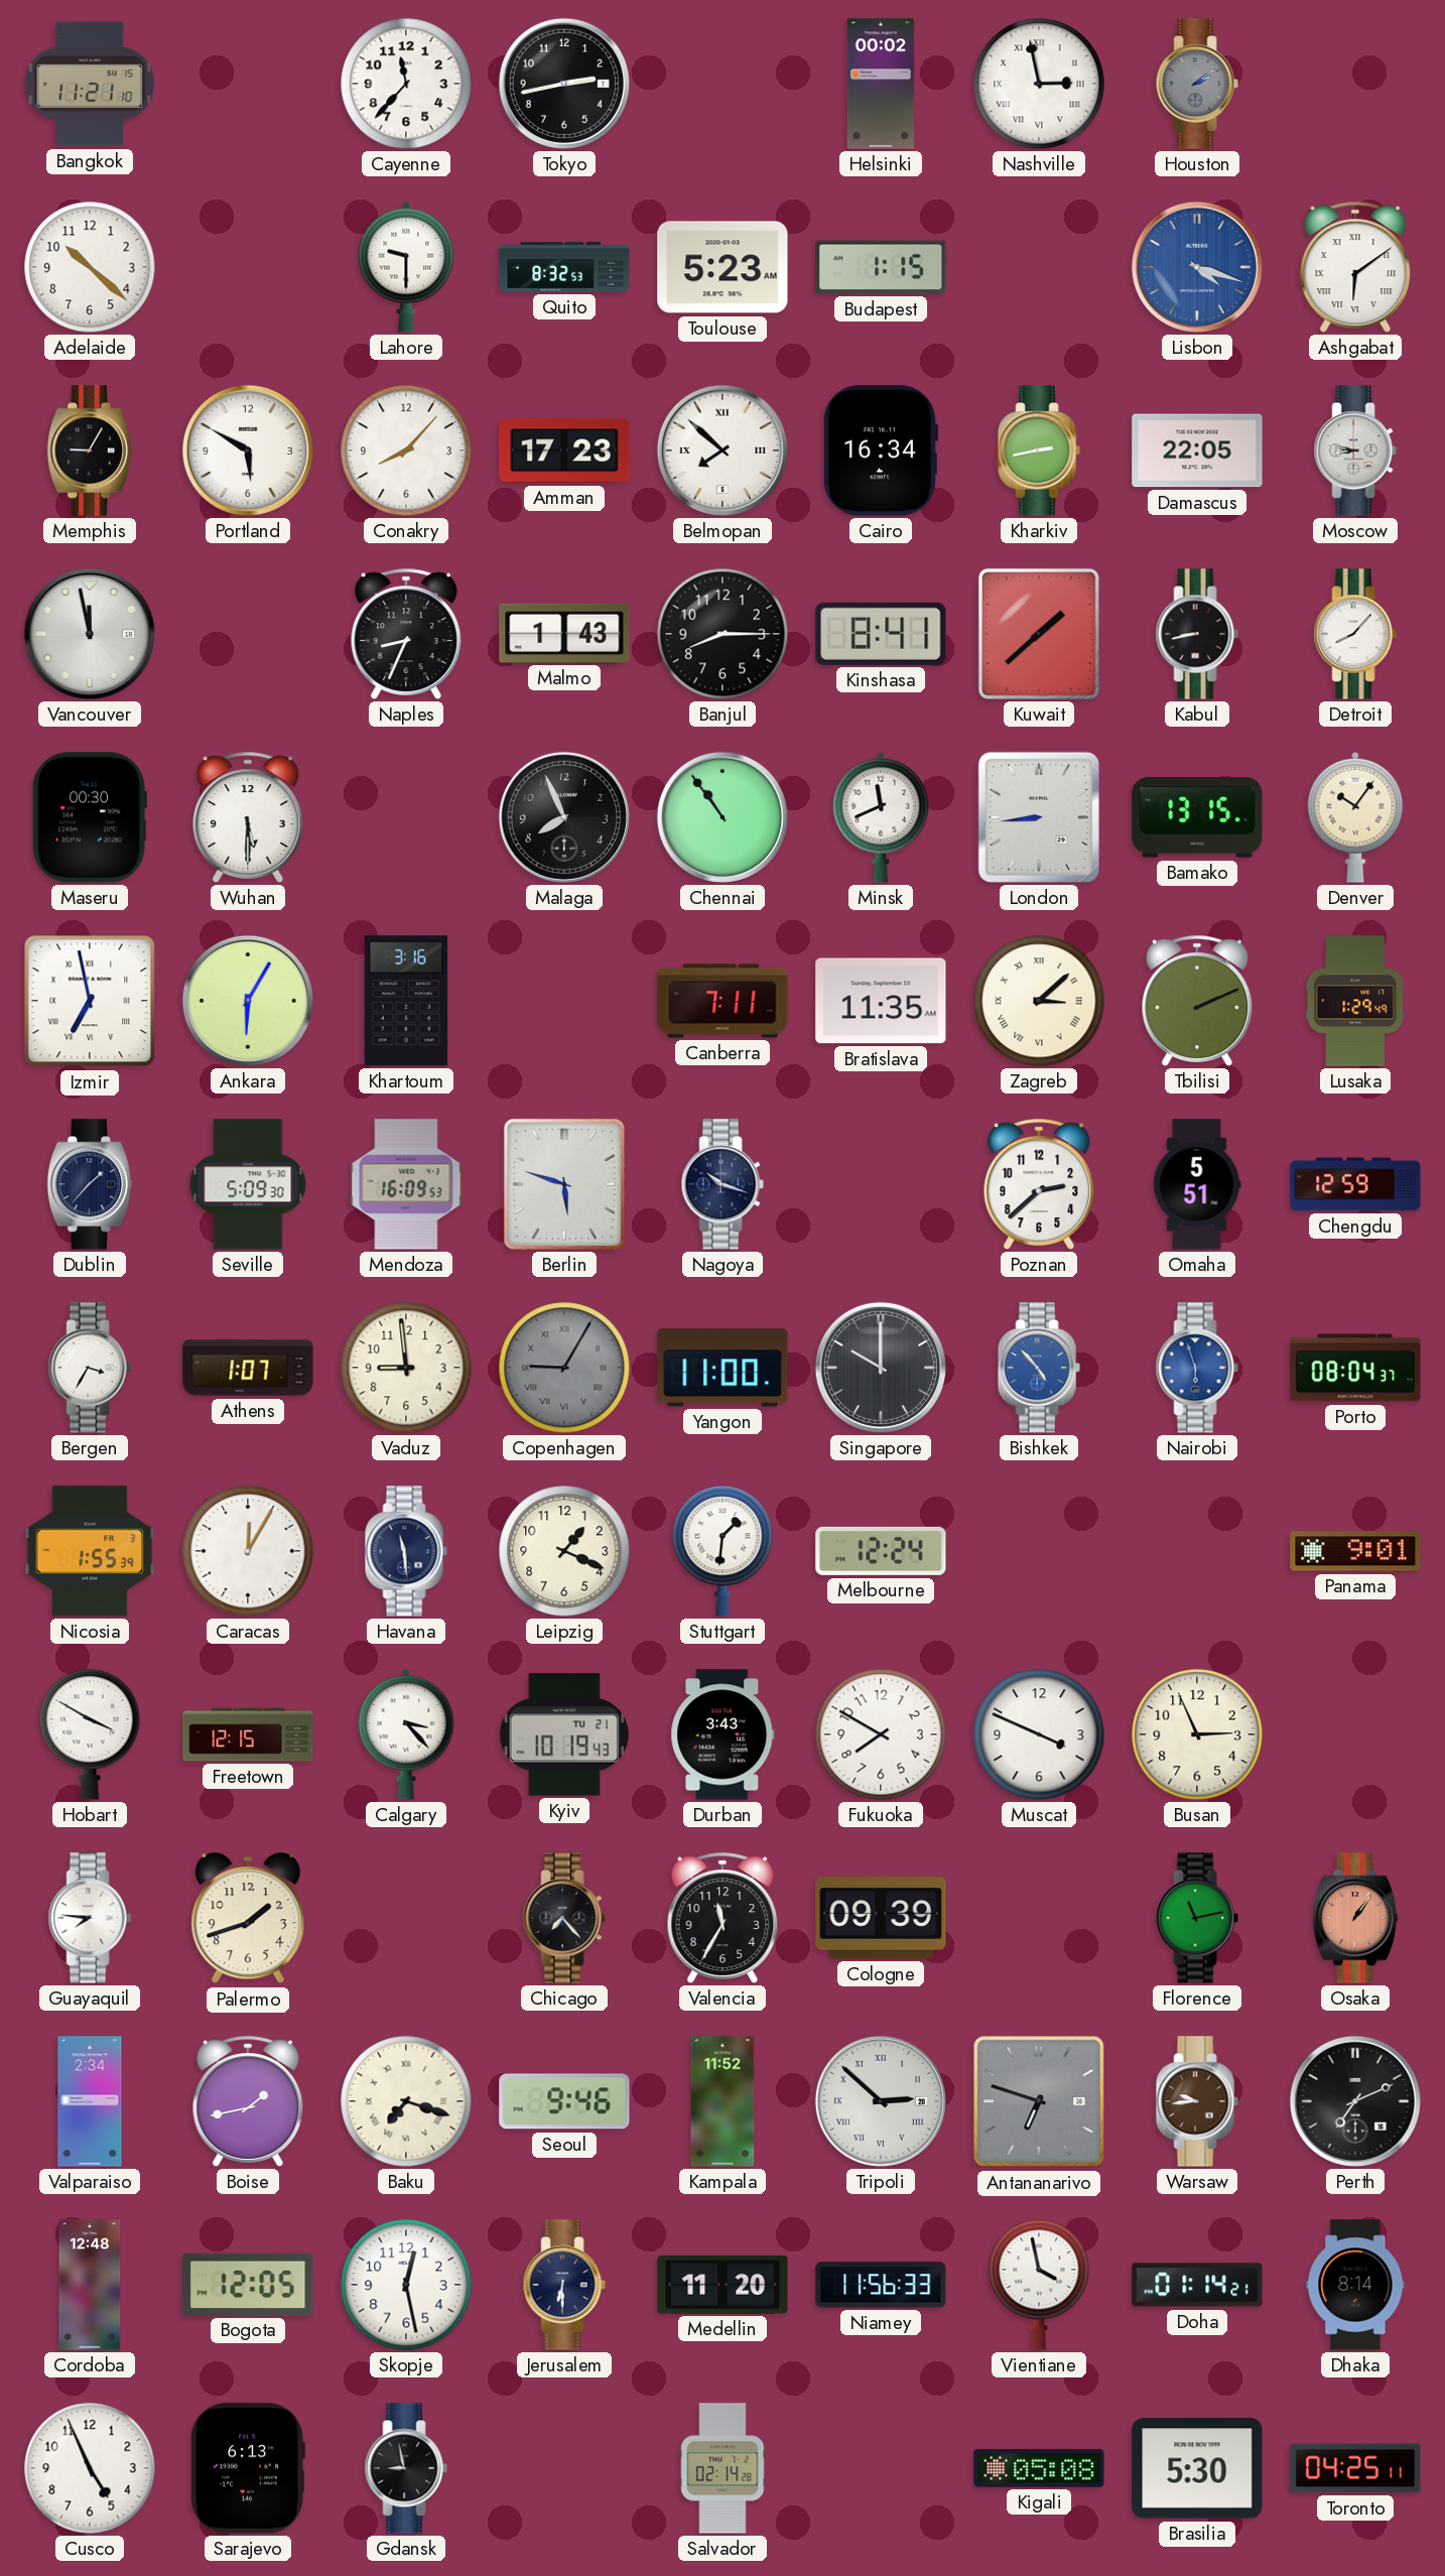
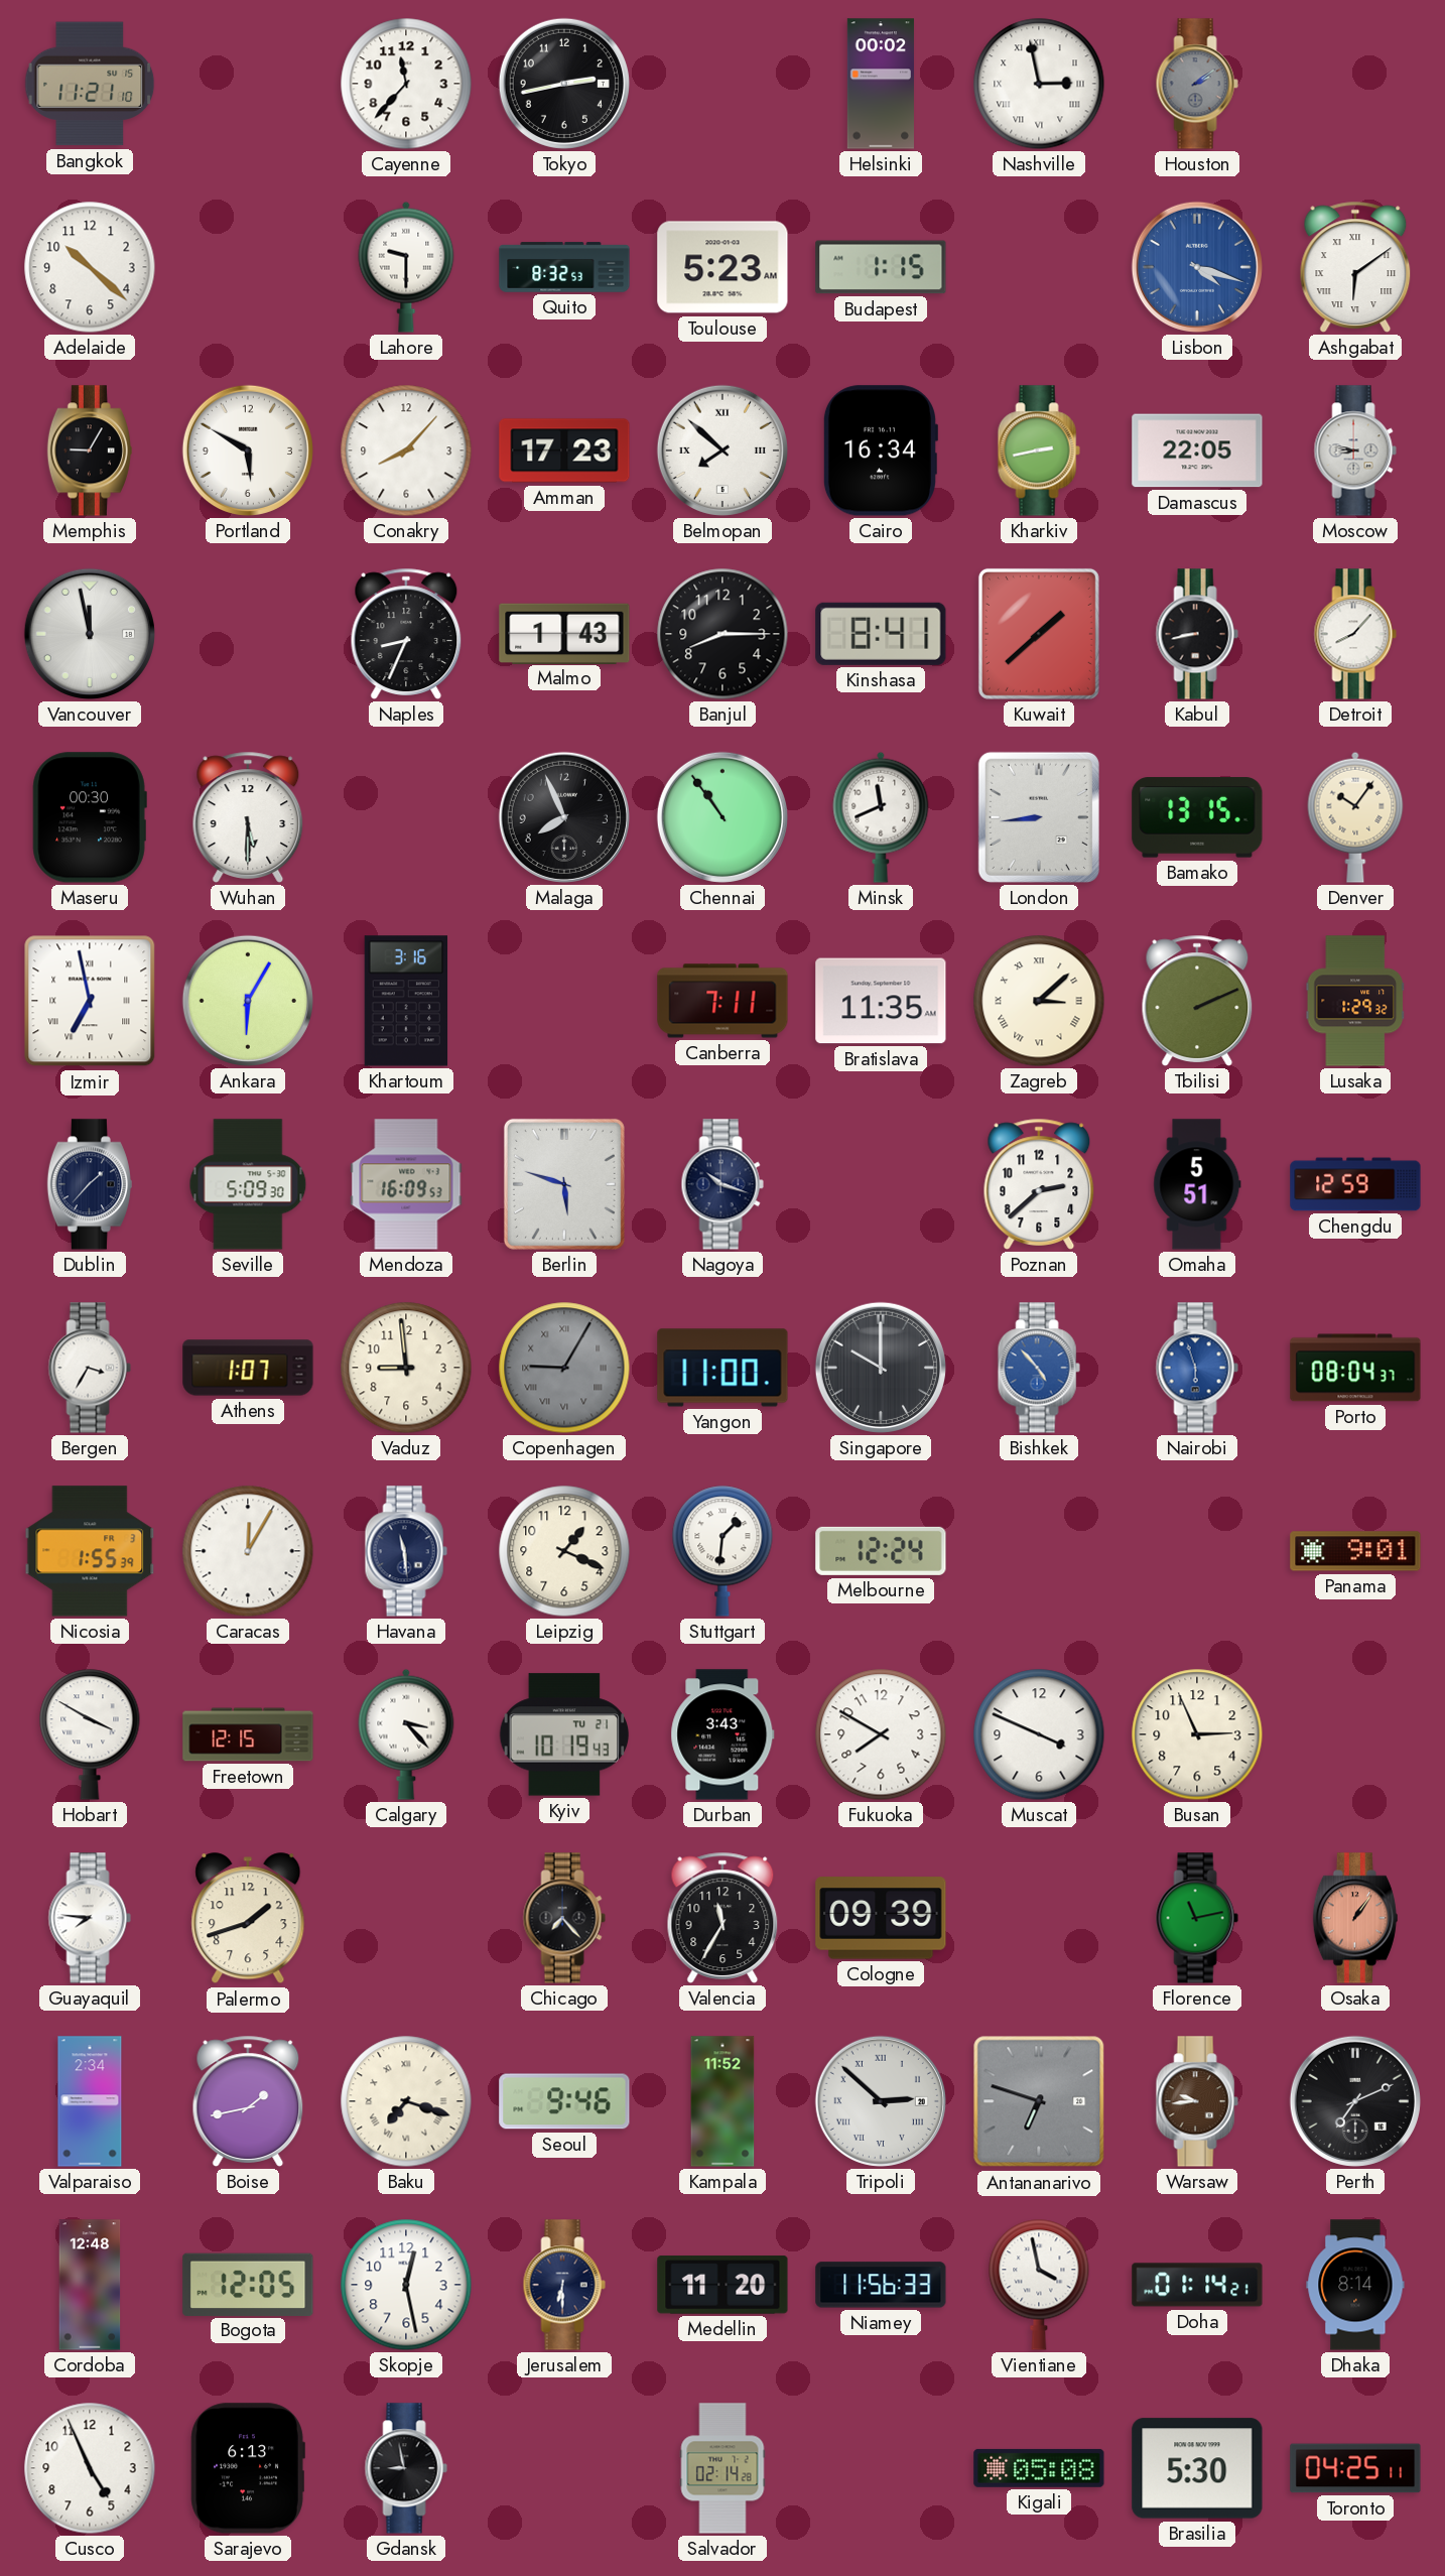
Lusaka: 1:29:49 -> 1:29:32 (1354, 1001)
